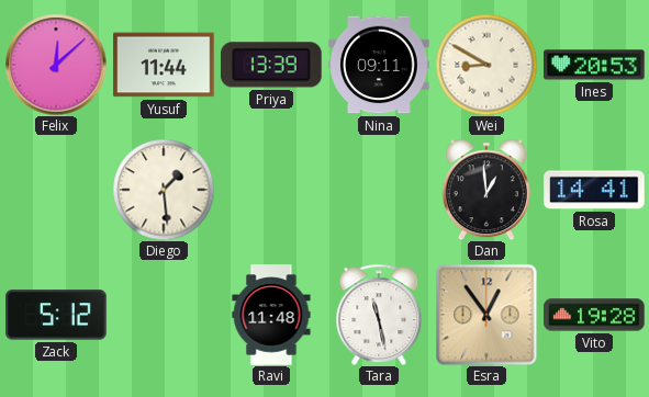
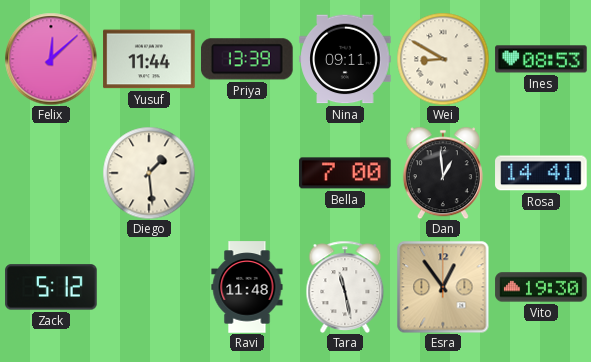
Ines: 20:53 -> 08:53 (541, 59)
Bella: none -> 7:00 (345, 173)
Vito: 19:28 -> 19:30 (541, 287)
